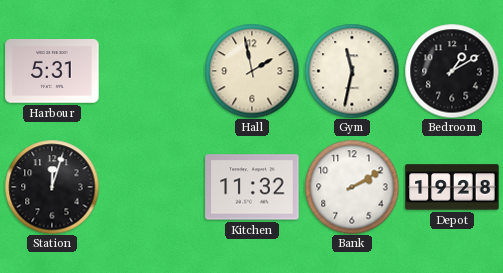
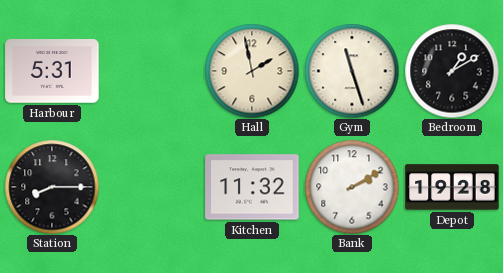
Gym: 11:32 -> 11:27 (352, 71)
Station: 12:03 -> 8:15 (52, 187)
